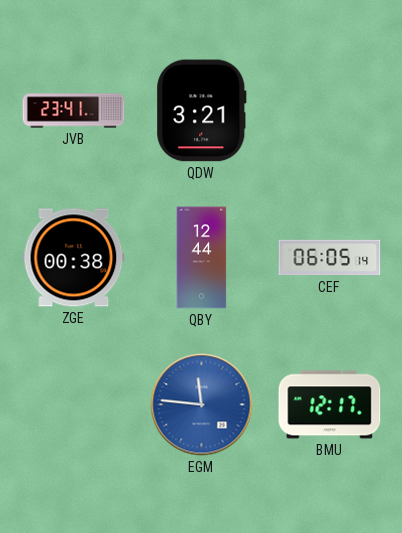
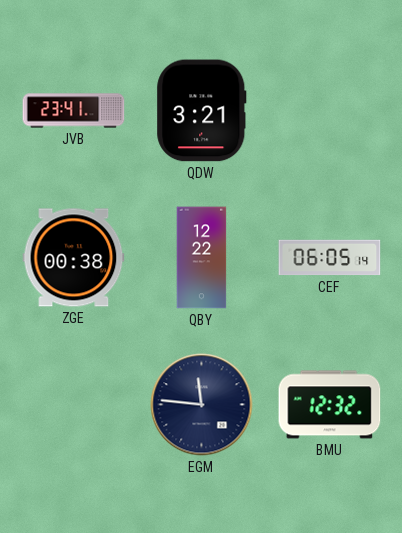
QBY: 12:44 -> 12:22 (202, 258)
EGM dial: blue -> navy (202, 405)
BMU: 12:17 -> 12:32 (330, 405)
